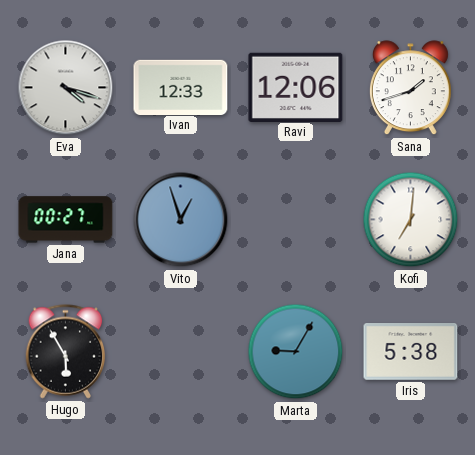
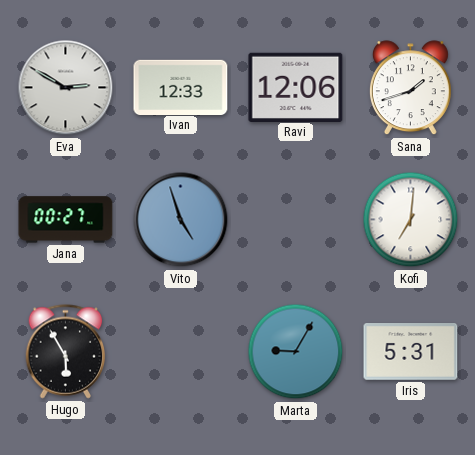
Eva: 4:18 -> 2:50 (66, 88)
Vito: 12:57 -> 4:57 (181, 220)
Iris: 5:38 -> 5:31 (411, 352)
